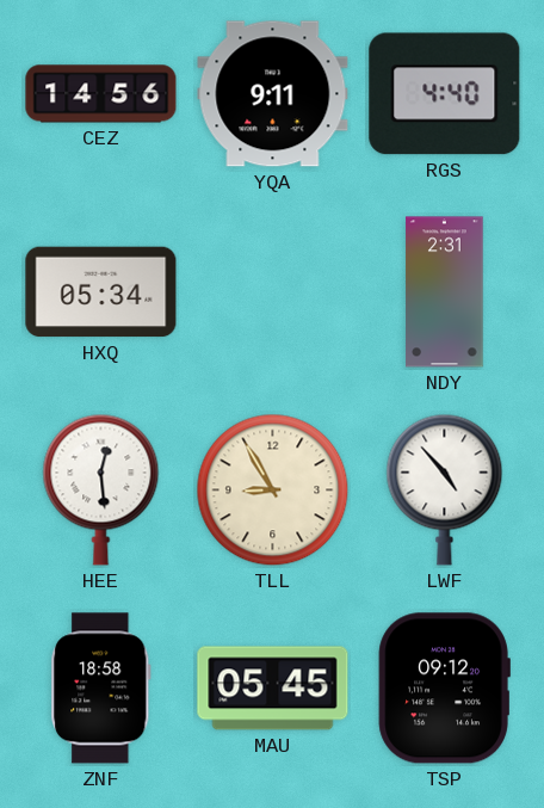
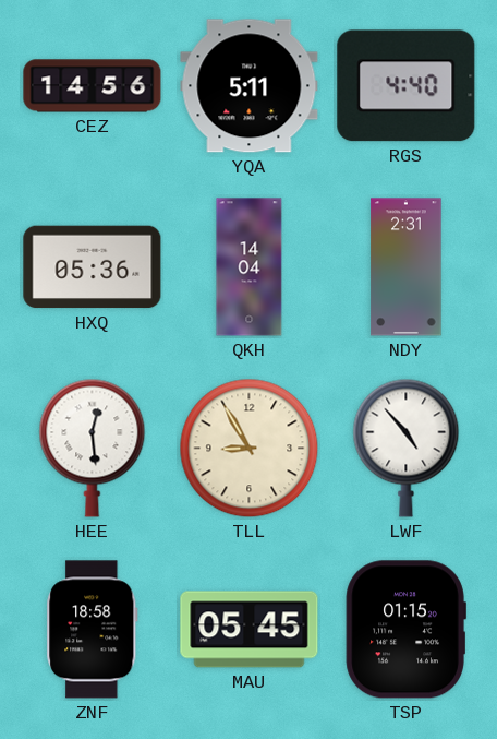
YQA: 9:11 -> 5:11 (250, 86)
HXQ: 05:34 -> 05:36 (93, 267)
QKH: none -> 14:04 (250, 267)
TSP: 09:12 -> 01:15 (405, 630)
